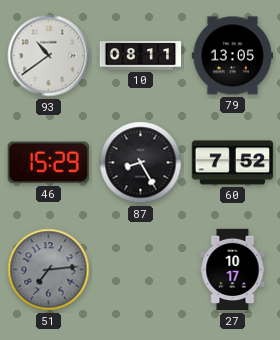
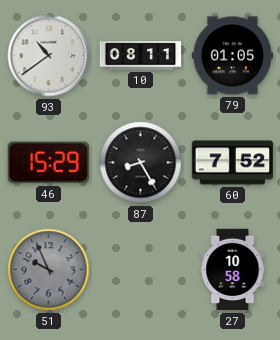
79: 13:05 -> 01:05 (233, 56)
51: 7:14 -> 9:56 (49, 270)
27: 10:17 -> 10:58 (233, 270)
